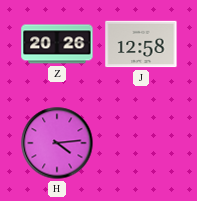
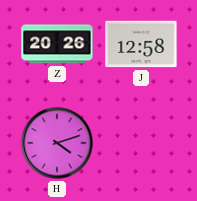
H: 4:14 -> 4:12 (57, 143)
